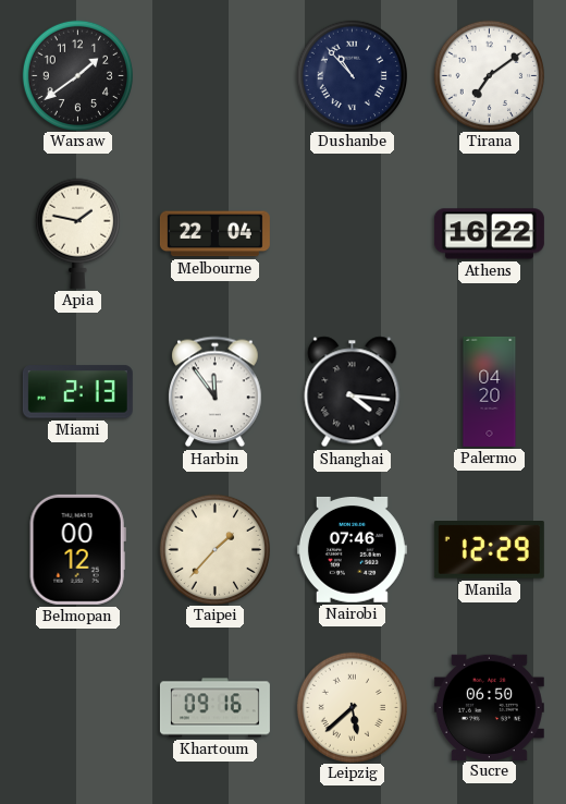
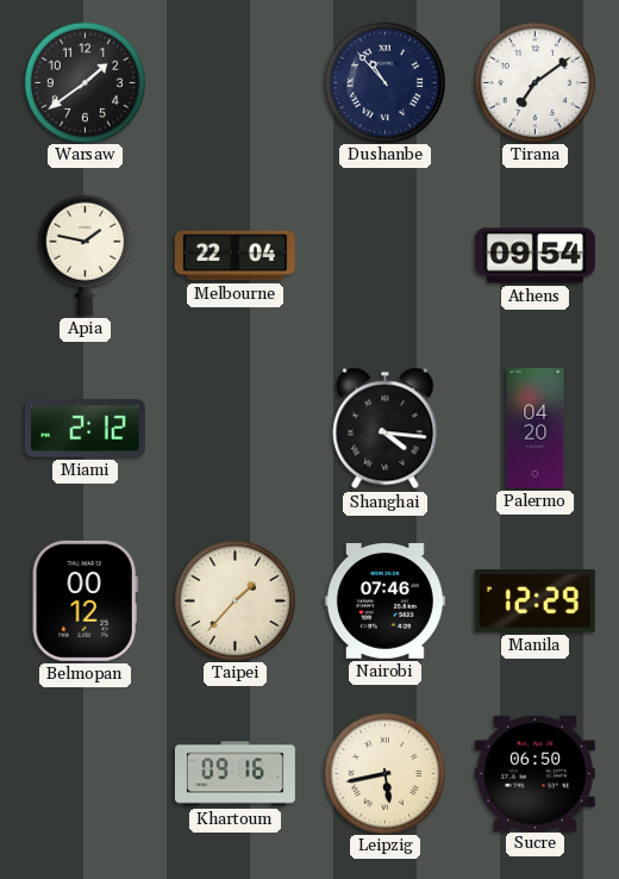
Athens: 16:22 -> 09:54 (534, 256)
Miami: 2:13 -> 2:12 (85, 429)
Harbin: 11:54 -> none (216, 392)
Leipzig: 5:38 -> 5:43 (384, 773)
